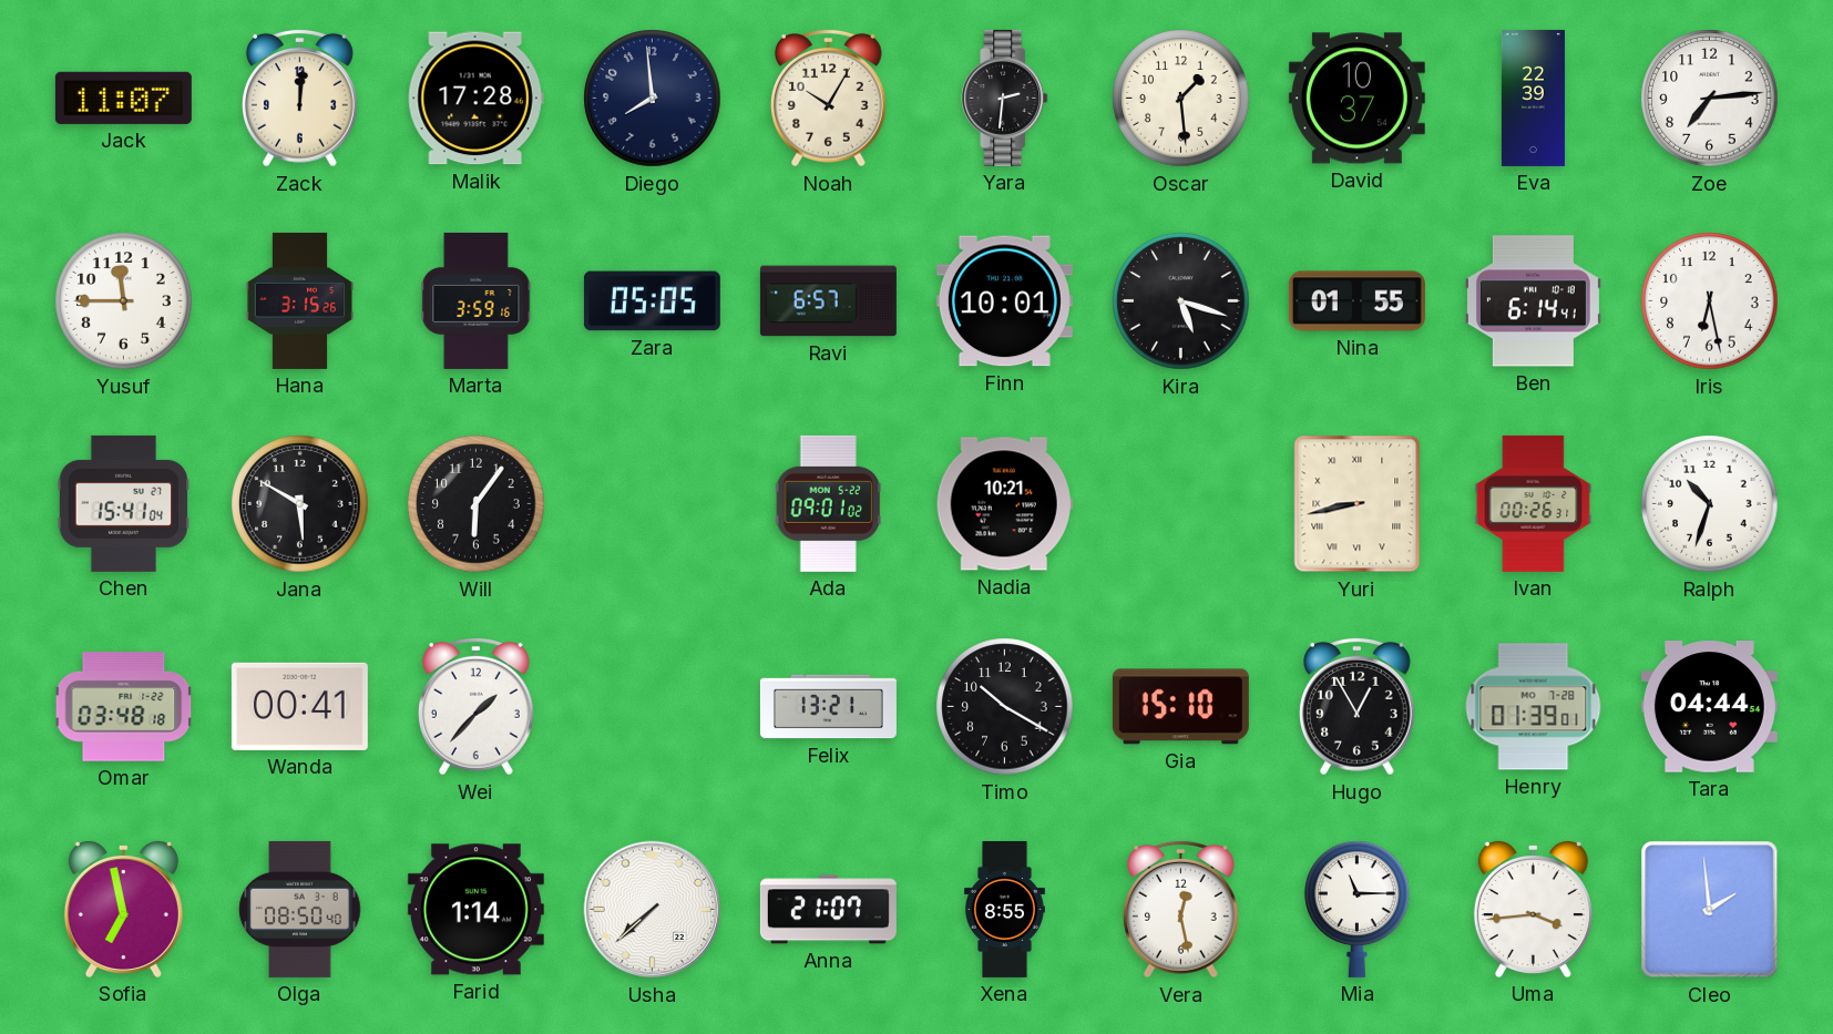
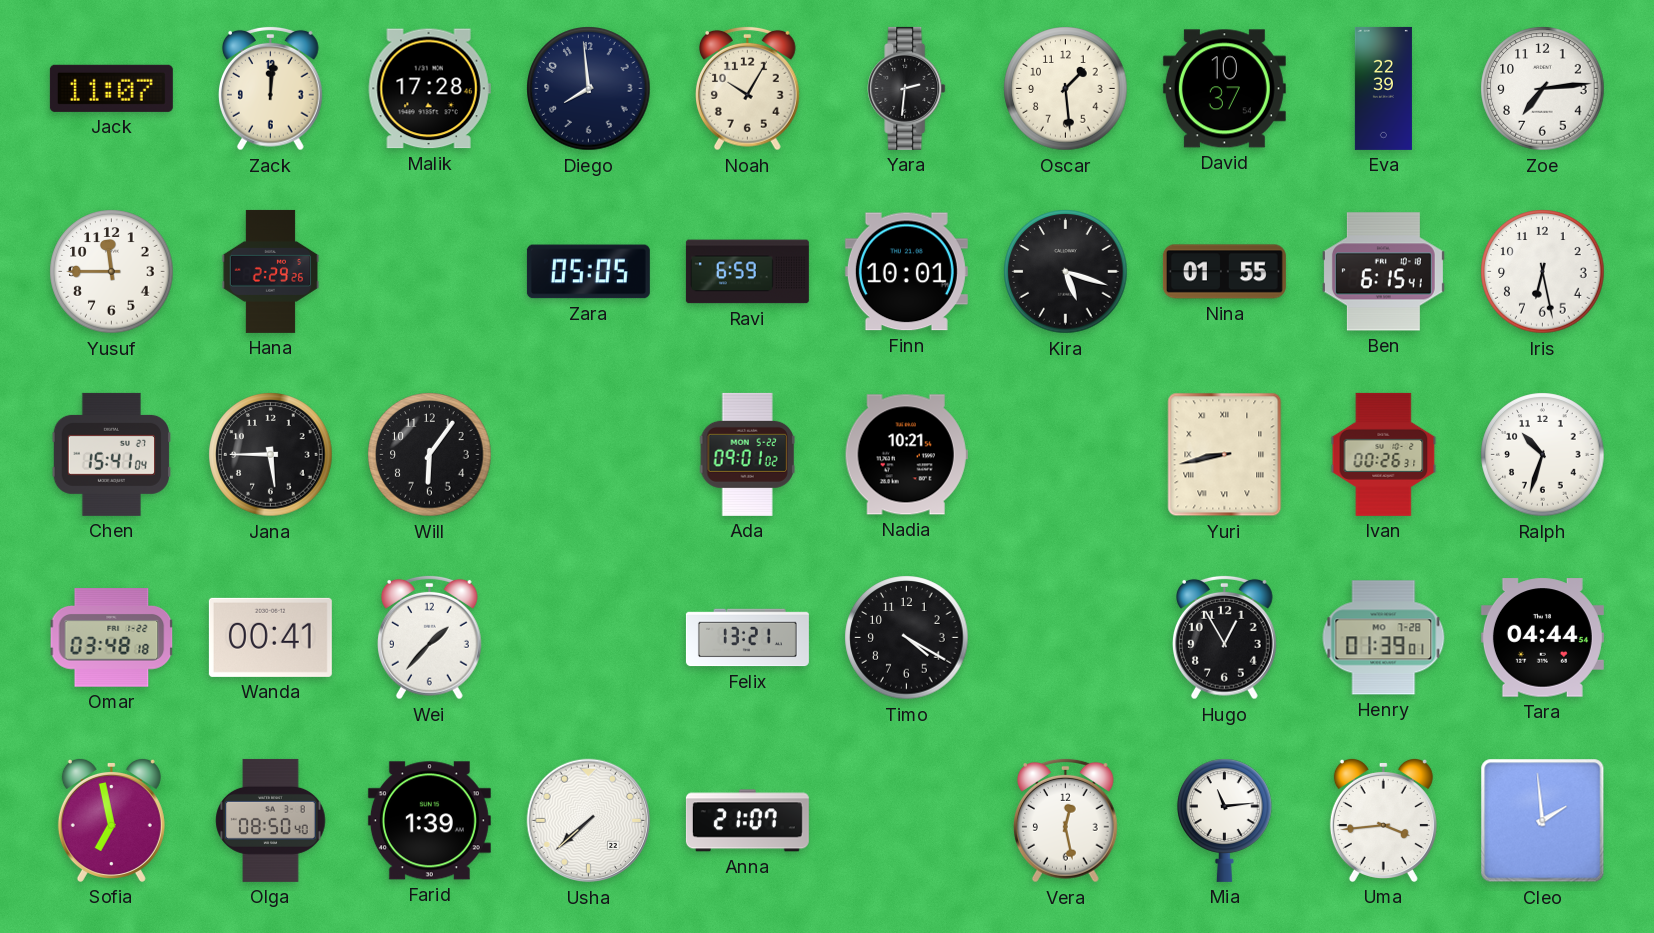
Hana: 3:15 -> 2:29 (271, 271)
Marta: 3:59 -> none (477, 300)
Ravi: 6:57 -> 6:59 (747, 272)
Ben: 6:14 -> 6:15 (1383, 272)
Jana: 5:50 -> 5:45 (271, 455)
Timo: 10:20 -> 4:20 (907, 638)
Gia: 15:10 -> none (1180, 707)
Farid: 1:14 -> 1:39 (429, 821)
Xena: 8:55 -> none (1004, 909)
Mia: 11:15 -> 11:14 (1225, 820)
